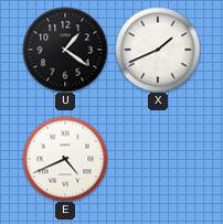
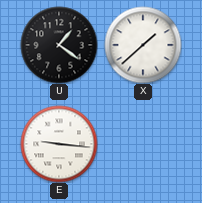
X: 1:41 -> 1:38 (143, 45)
E: 4:41 -> 9:16 (59, 144)
